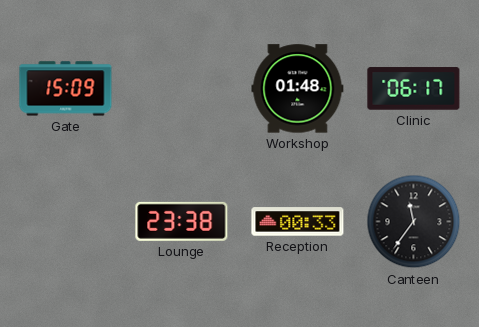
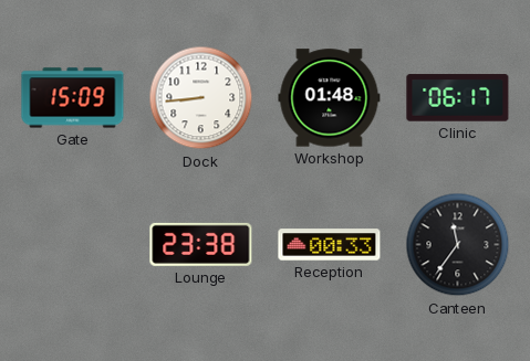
Dock: none -> 8:44 (201, 98)
